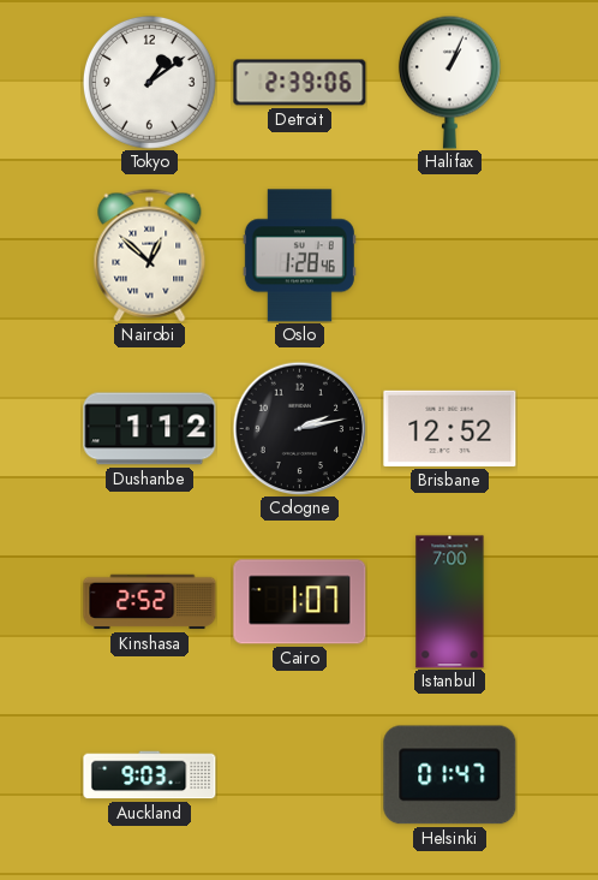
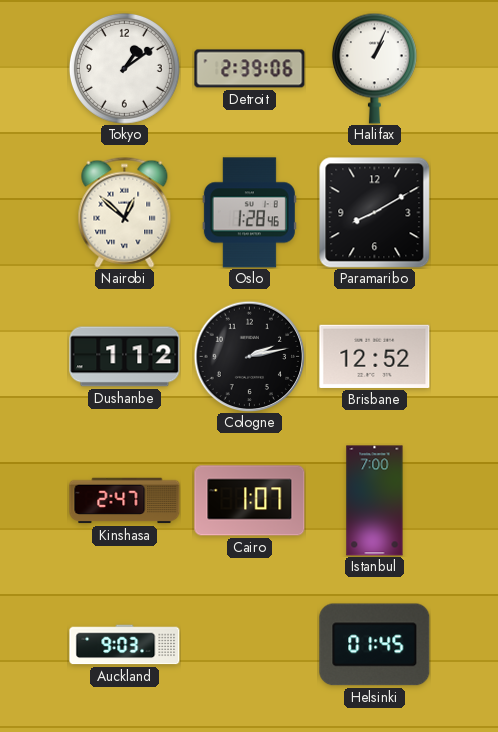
Paramaribo: none -> 8:10 (374, 212)
Kinshasa: 2:52 -> 2:47 (125, 501)
Helsinki: 01:47 -> 01:45 (375, 645)
